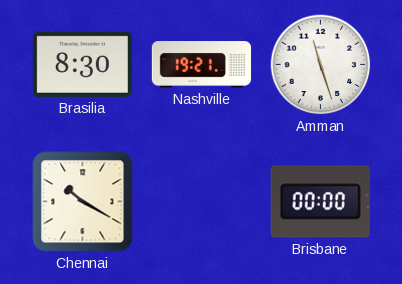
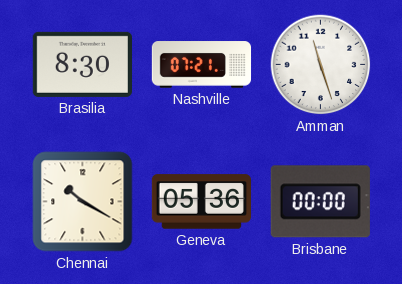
Nashville: 19:21 -> 07:21 (202, 65)
Geneva: none -> 05:36 (201, 202)
